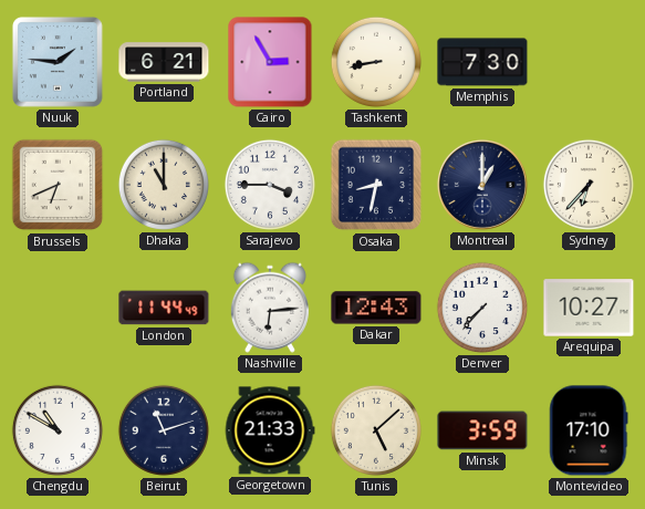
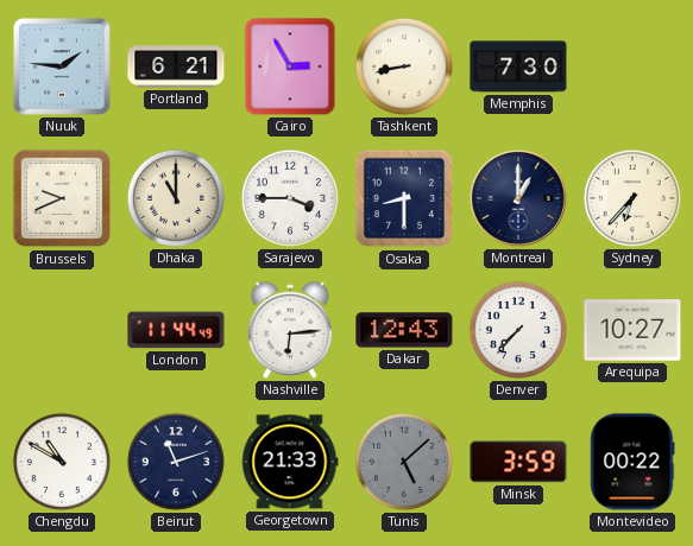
Brussels: 6:41 -> 9:41 (62, 198)
Osaka: 8:32 -> 8:30 (404, 198)
Tunis dial: cream -> grey (404, 462)
Montevideo: 17:10 -> 00:22 (632, 462)
